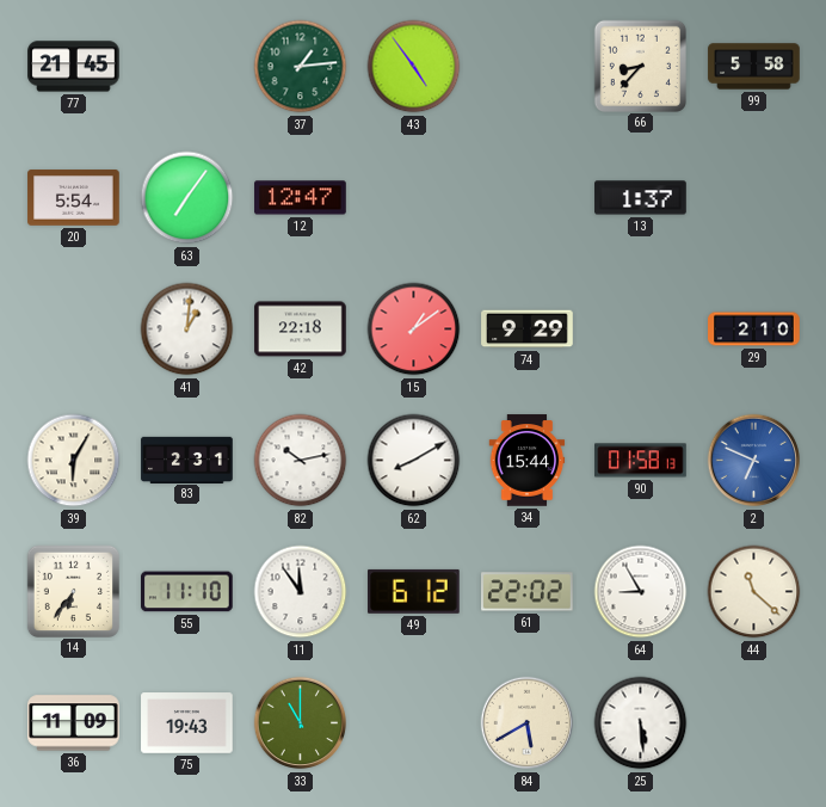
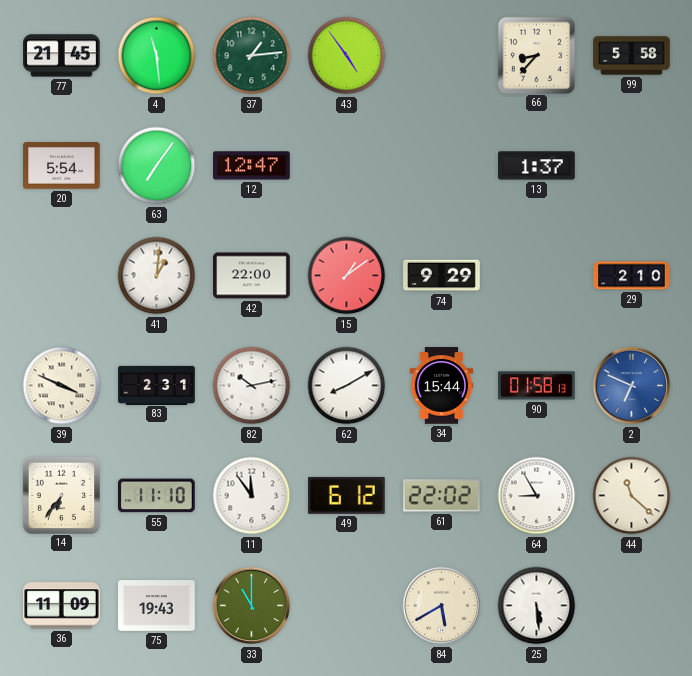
4: none -> 11:29 (157, 56)
42: 22:18 -> 22:00 (252, 276)
39: 6:05 -> 3:49 (62, 386)
